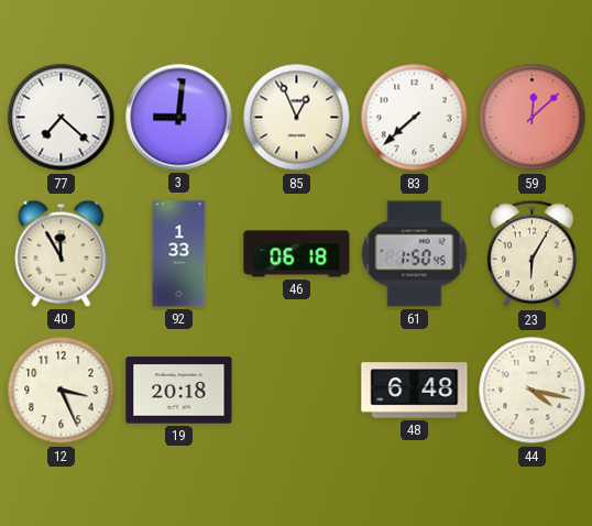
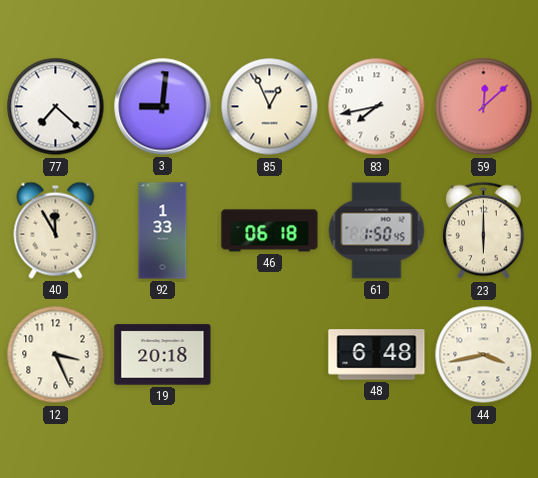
83: 7:38 -> 7:43 (377, 107)
23: 6:05 -> 6:00 (484, 231)
44: 4:17 -> 3:43 (484, 355)
